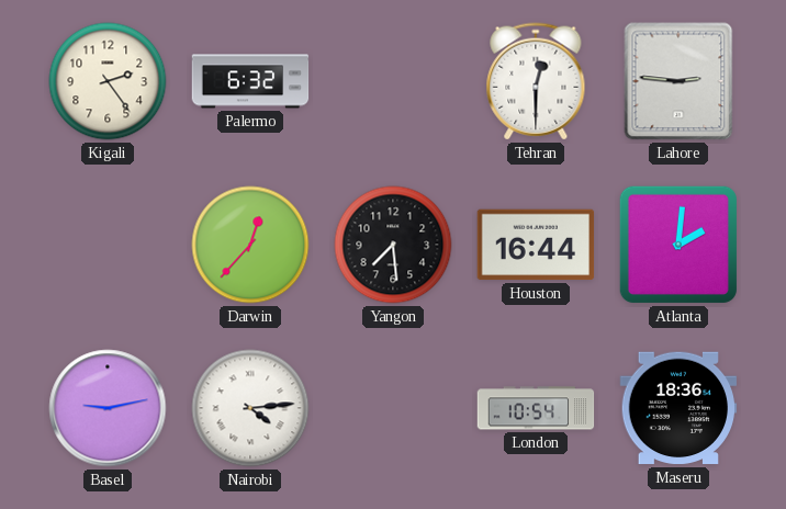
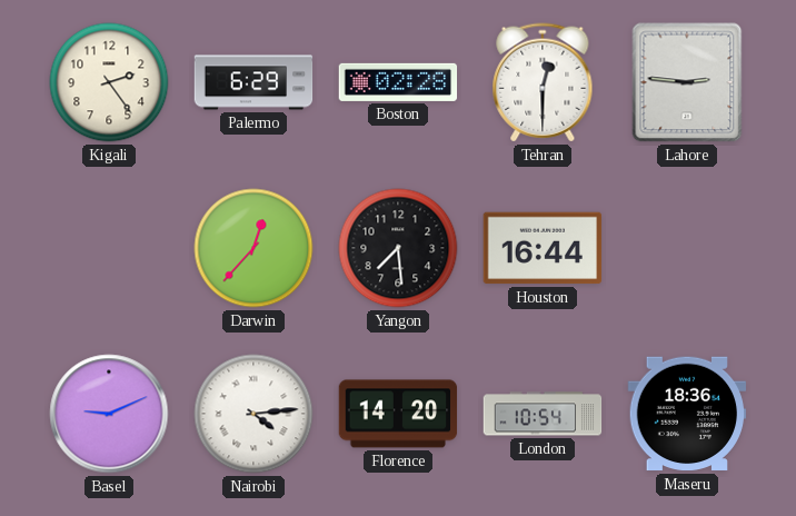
Palermo: 6:32 -> 6:29 (253, 82)
Boston: none -> 02:28 (398, 82)
Atlanta: 2:01 -> none (678, 245)
Basel: 9:13 -> 9:11 (109, 414)
Florence: none -> 14:20 (398, 414)
